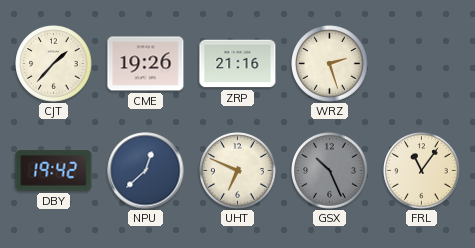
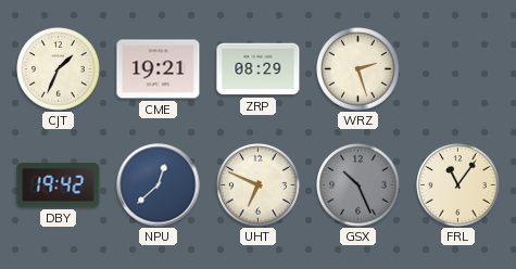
CJT: 1:37 -> 1:34 (59, 69)
CME: 19:26 -> 19:21 (159, 69)
ZRP: 21:16 -> 08:29 (259, 69)
